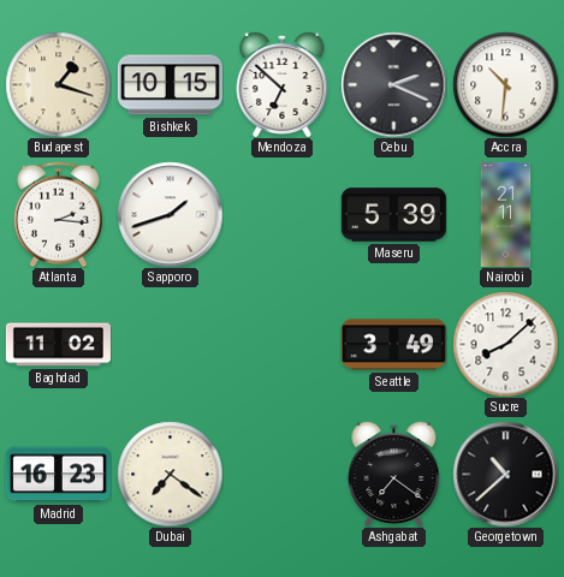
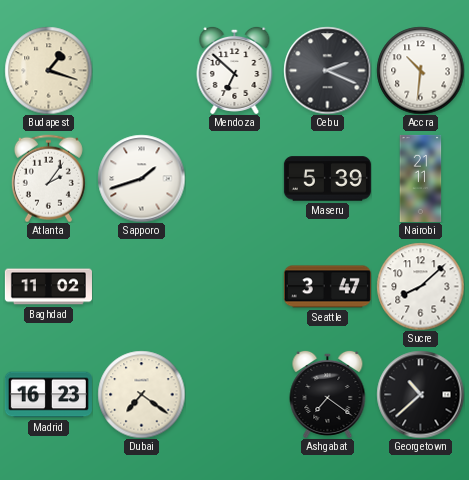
Bishkek: 10:15 -> none (170, 85)
Atlanta: 2:16 -> 2:06 (48, 178)
Seattle: 3:49 -> 3:47 (327, 287)
